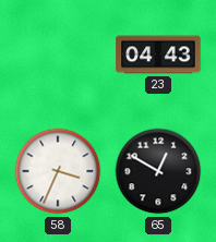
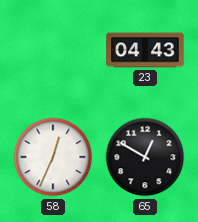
58: 3:34 -> 12:34 (53, 157)
